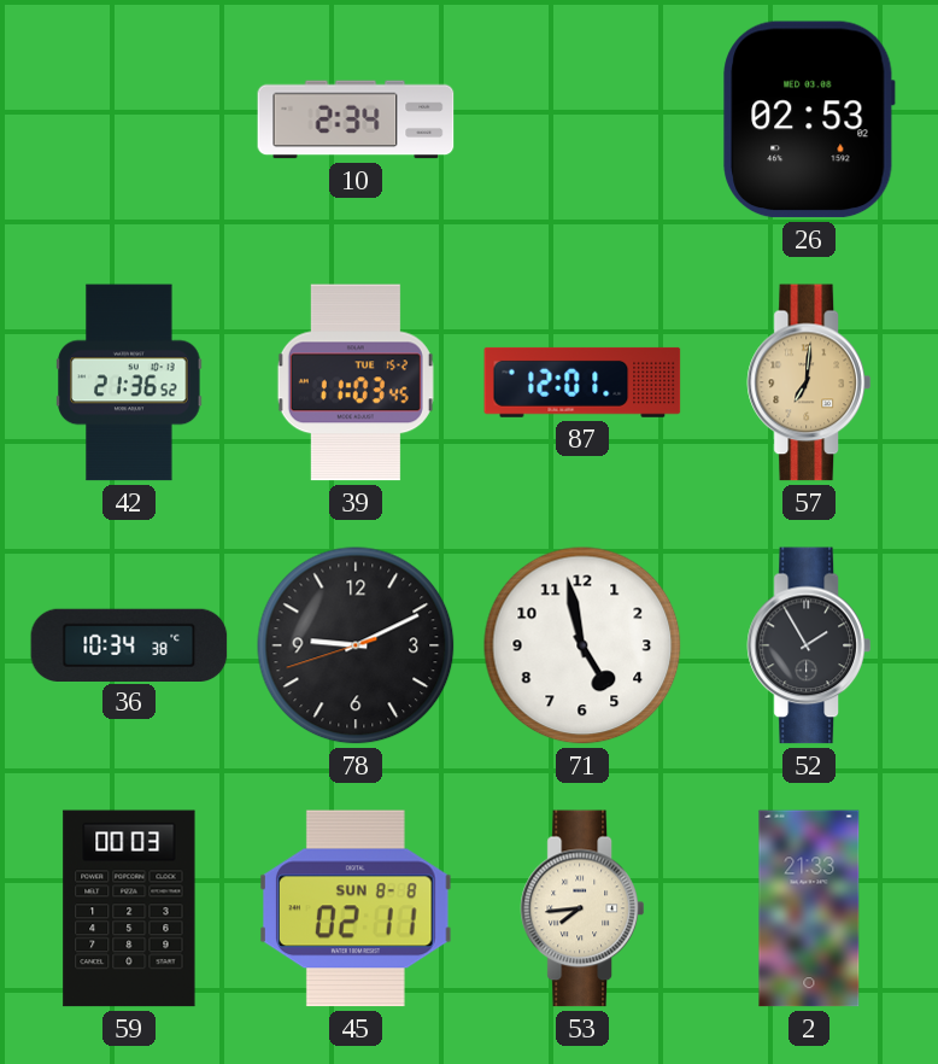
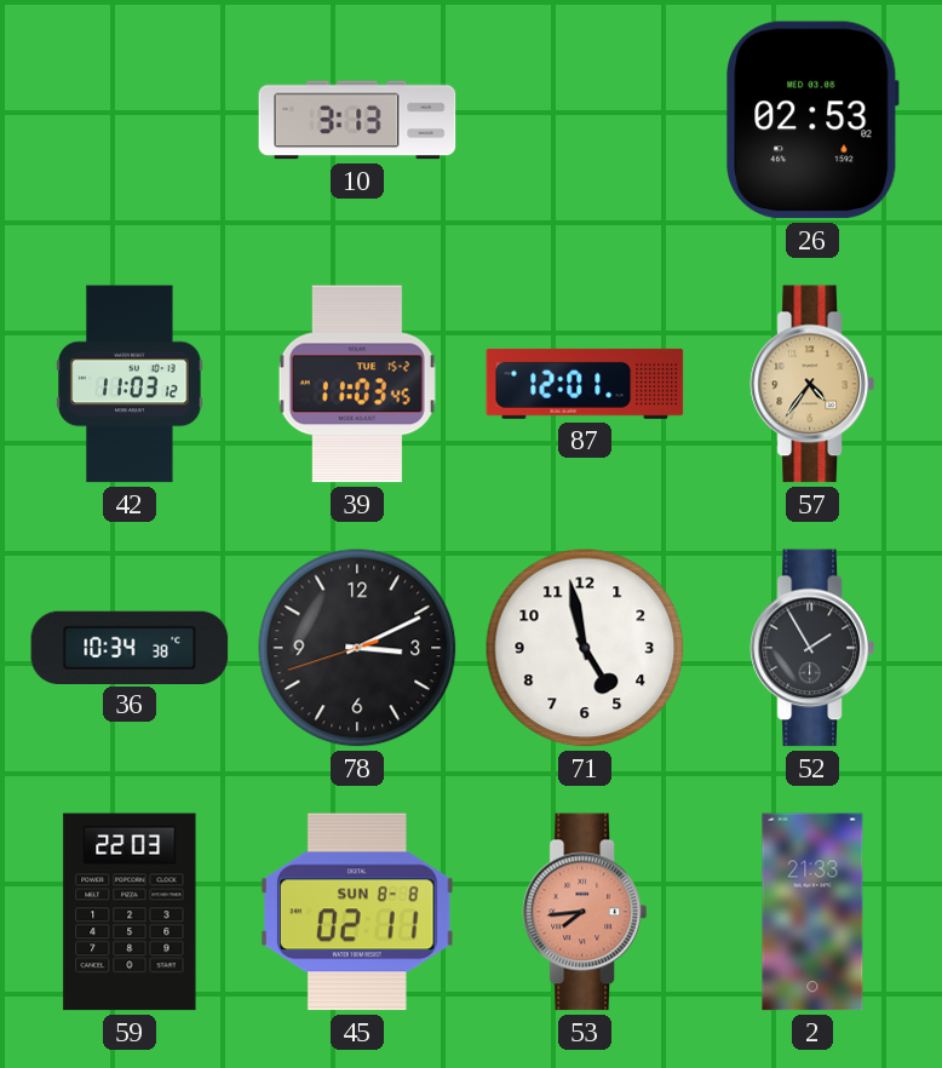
10: 2:34 -> 3:13 (357, 120)
42: 21:36 -> 11:03 (130, 384)
57: 7:01 -> 4:36 (812, 384)
78: 9:10 -> 3:10 (357, 648)
59: 00:03 -> 22:03 (130, 912)
53 dial: cream -> salmon (585, 912)
